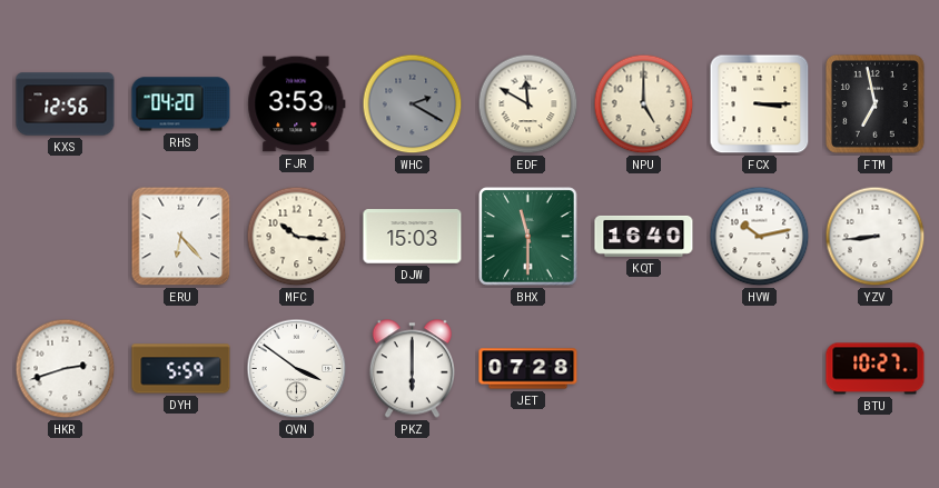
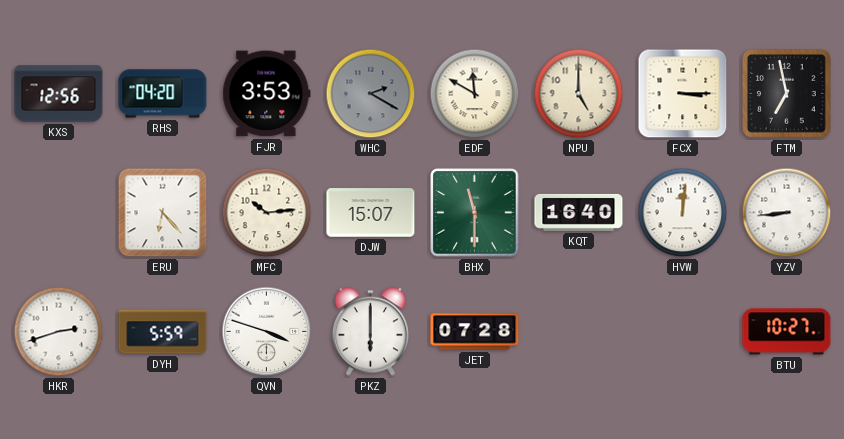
MFC: 10:16 -> 10:14 (267, 213)
DJW: 15:03 -> 15:07 (371, 213)
HVW: 10:13 -> 12:01 (683, 213)
QVN: 3:51 -> 3:48 (267, 332)
